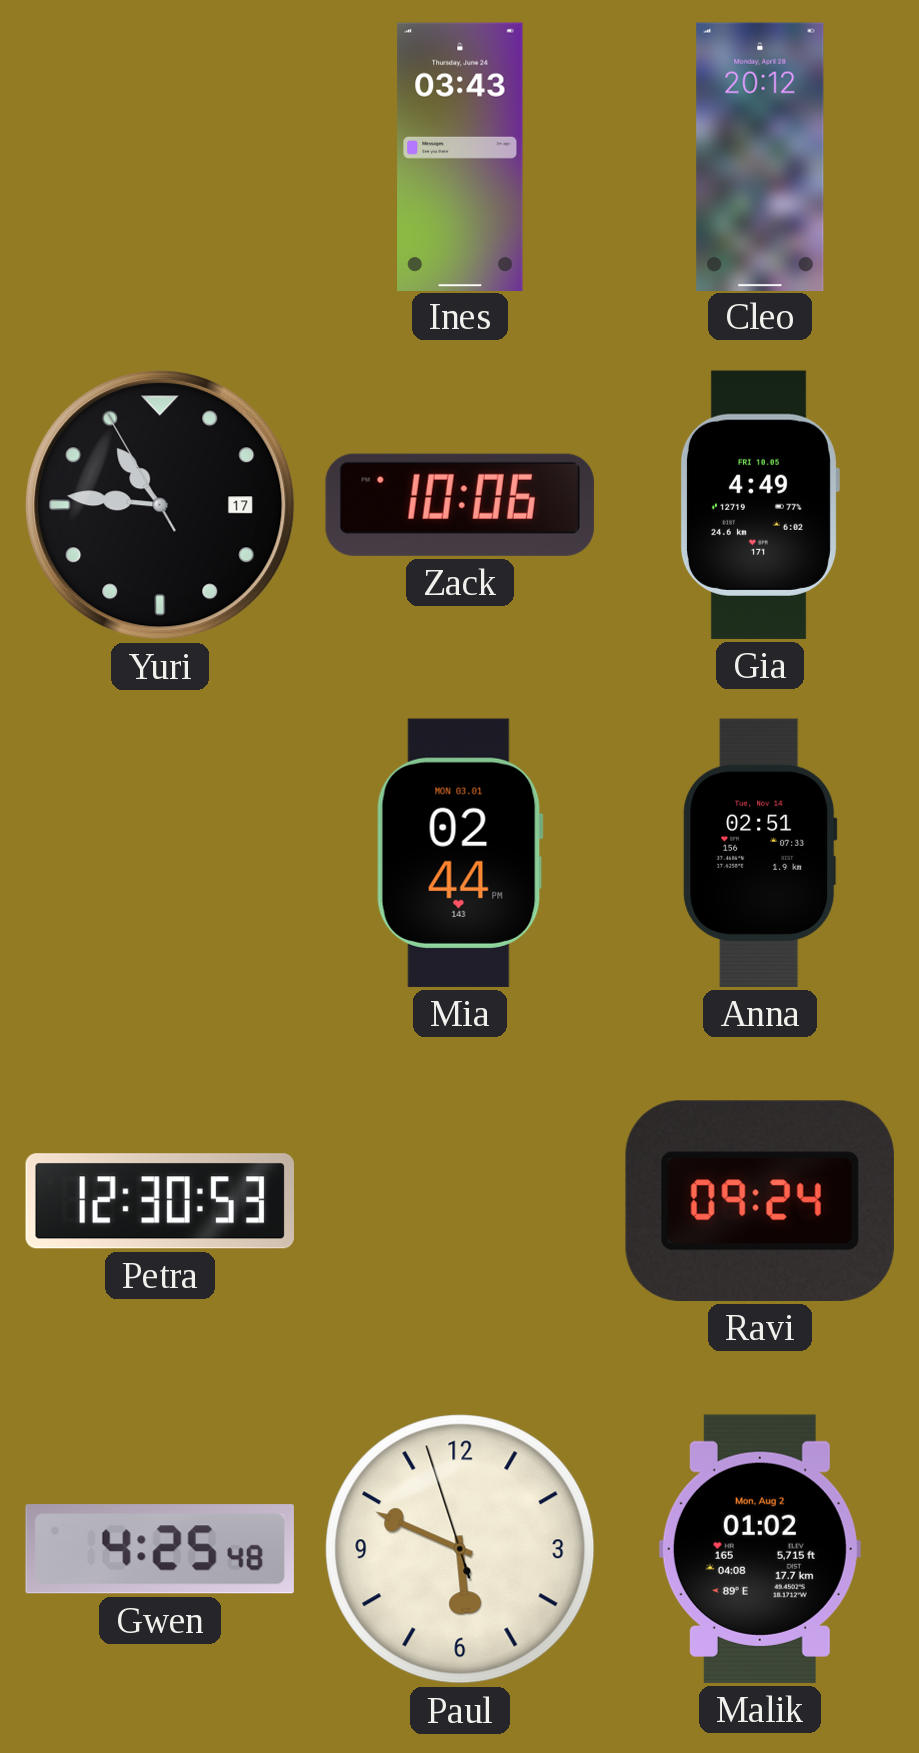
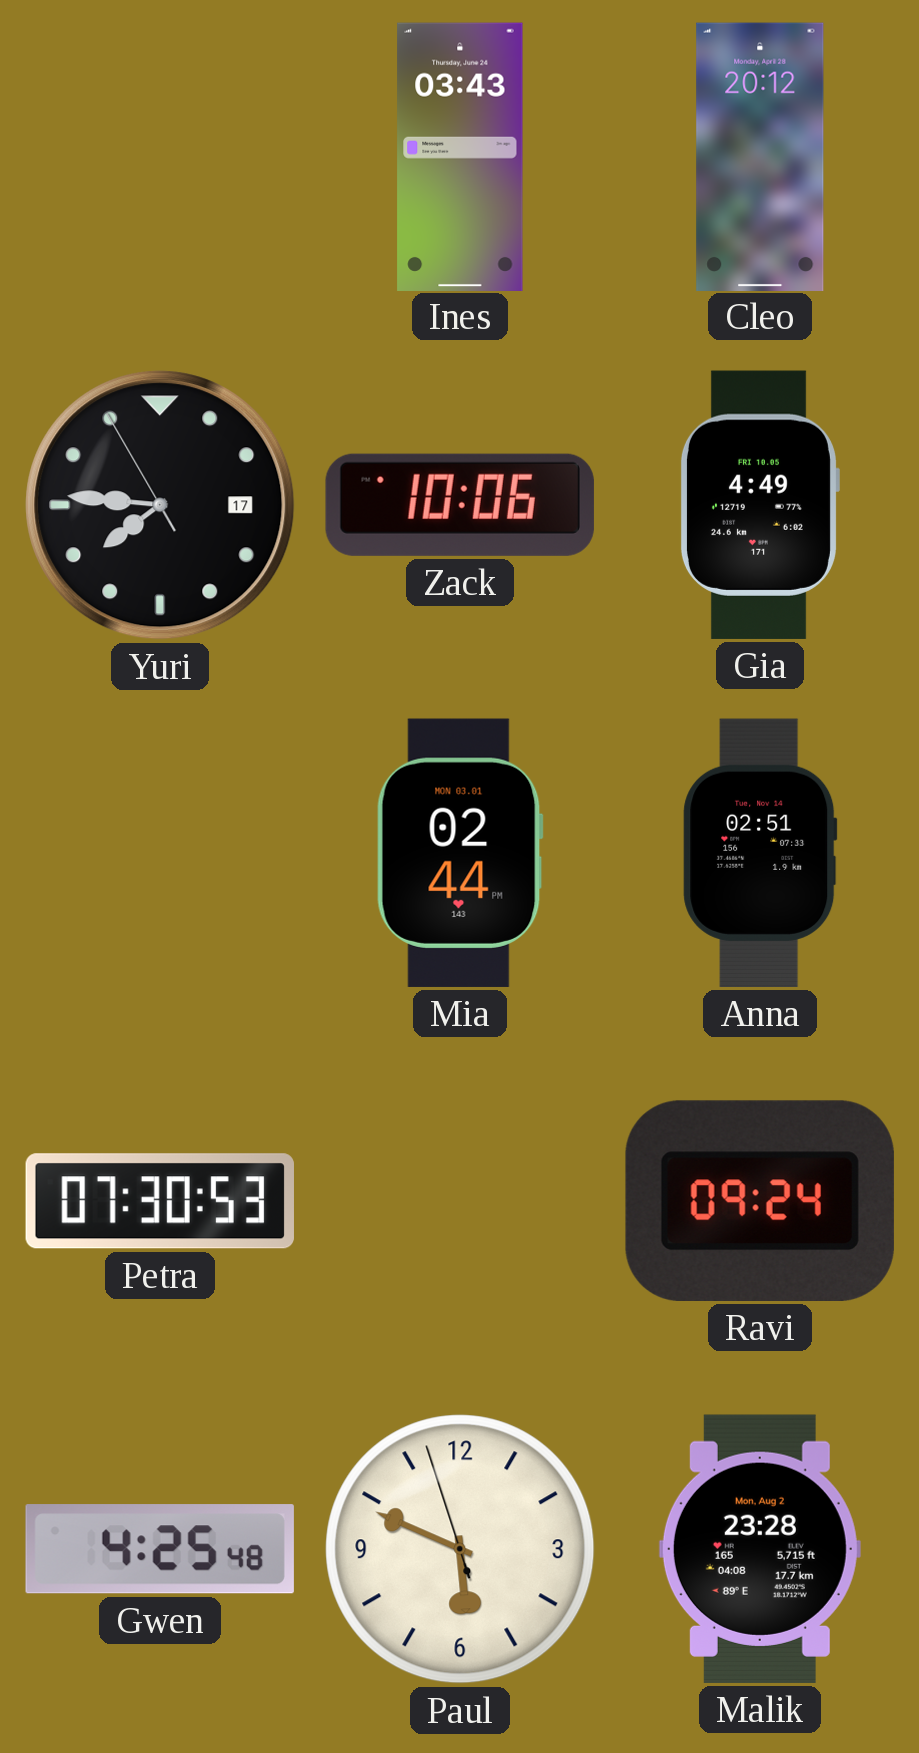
Yuri: 10:45 -> 7:45 (160, 505)
Petra: 12:30 -> 07:30 (160, 1201)
Malik: 01:02 -> 23:28 (760, 1549)
